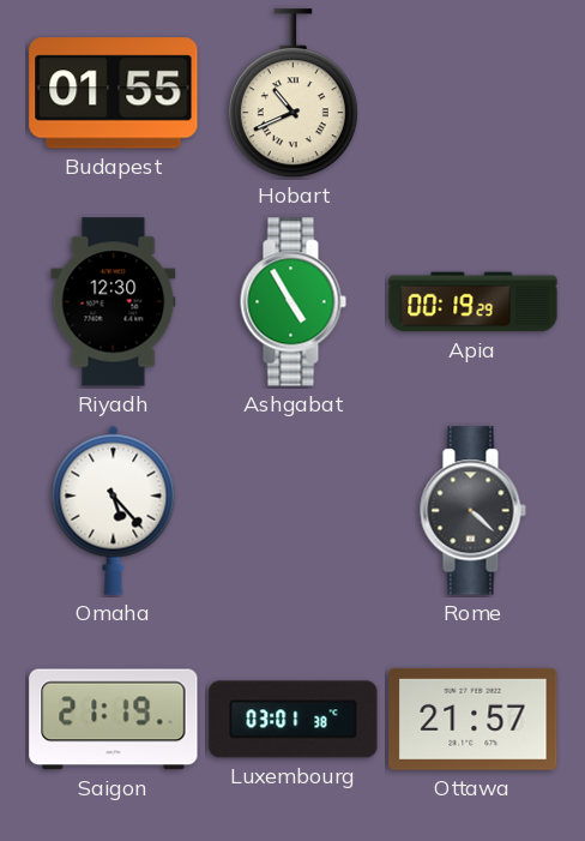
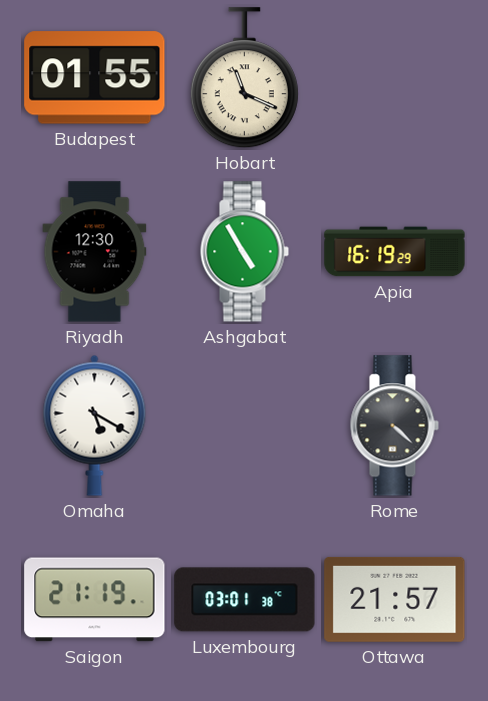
Hobart: 10:41 -> 11:19 (244, 78)
Apia: 00:19 -> 16:19 (395, 252)
Omaha: 5:23 -> 5:20 (95, 425)
